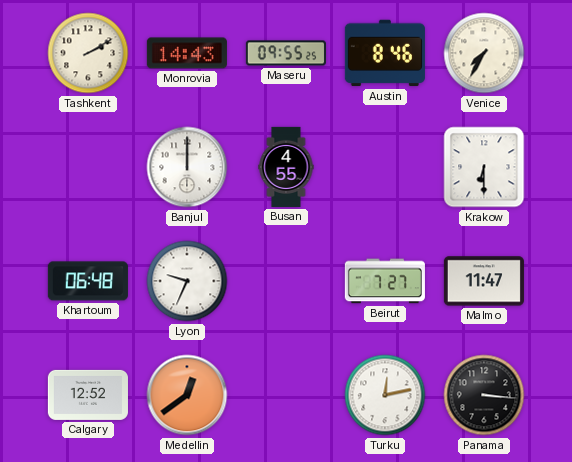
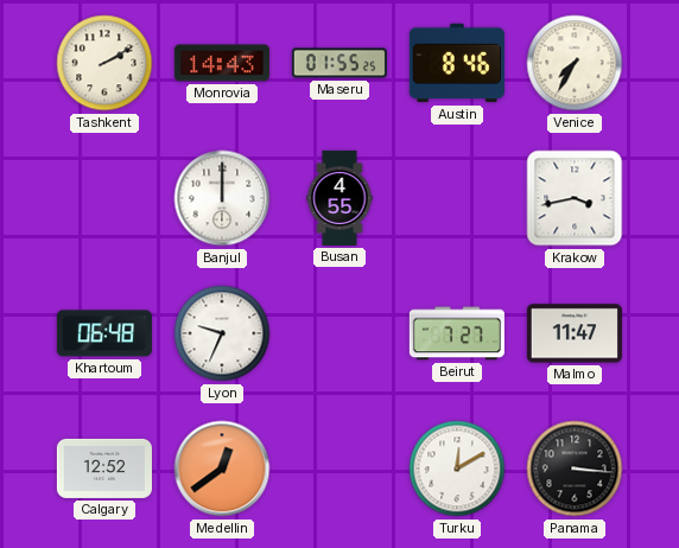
Maseru: 09:55 -> 01:55 (339, 63)
Krakow: 6:30 -> 3:43 (575, 198)
Turku: 12:13 -> 12:10 (457, 469)
